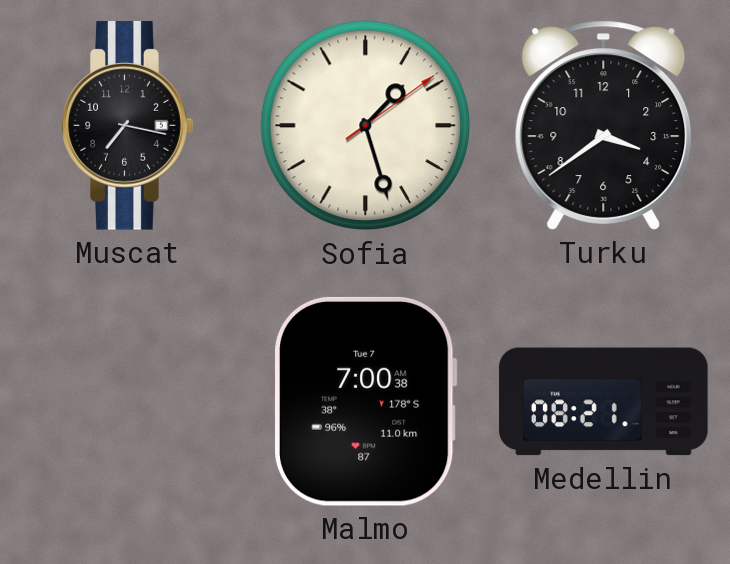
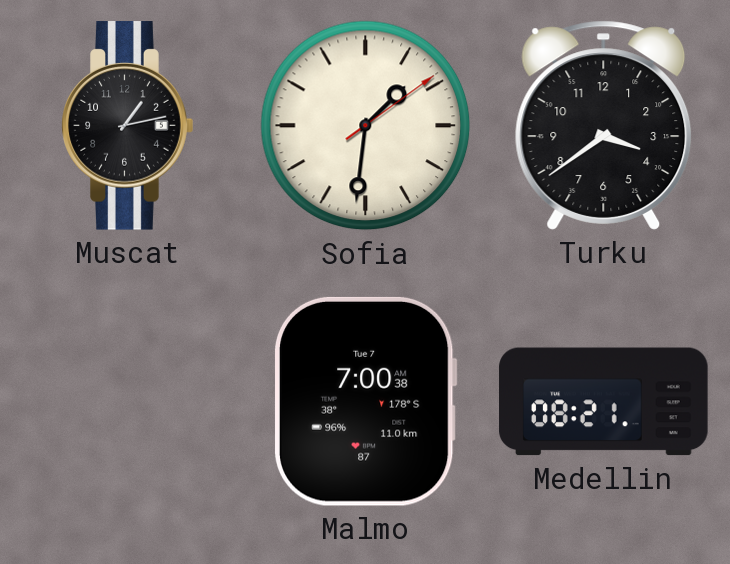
Muscat: 7:17 -> 1:13 (128, 126)
Sofia: 1:27 -> 1:31 (366, 126)
